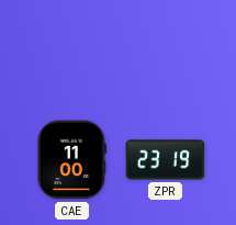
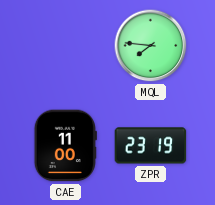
MQL: none -> 7:46 (151, 46)
